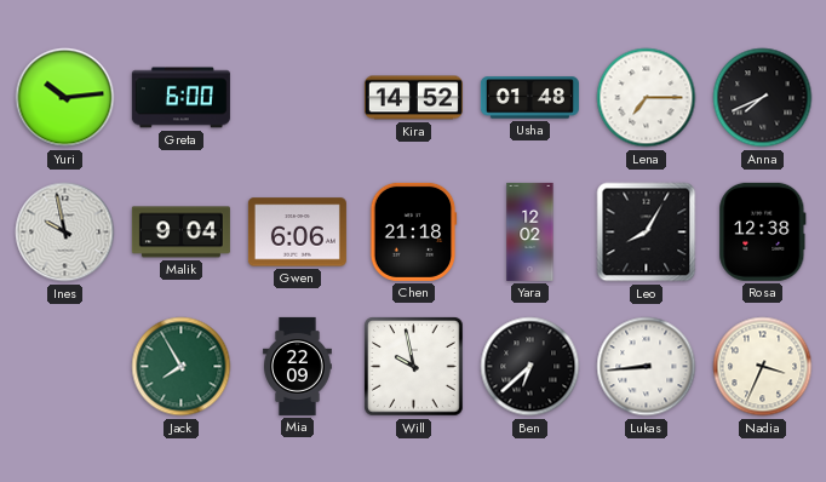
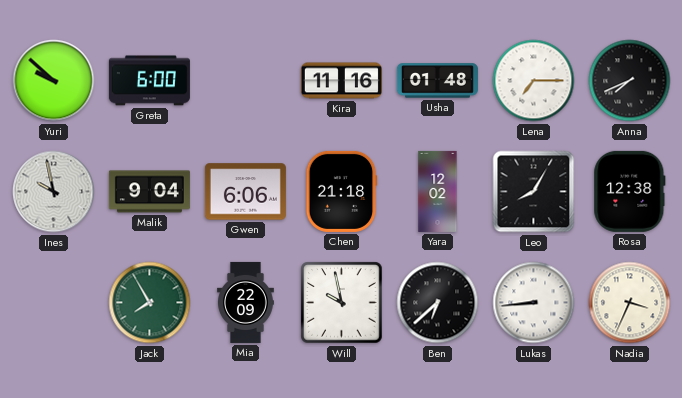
Yuri: 10:14 -> 9:52 (54, 81)
Kira: 14:52 -> 11:16 (341, 81)
